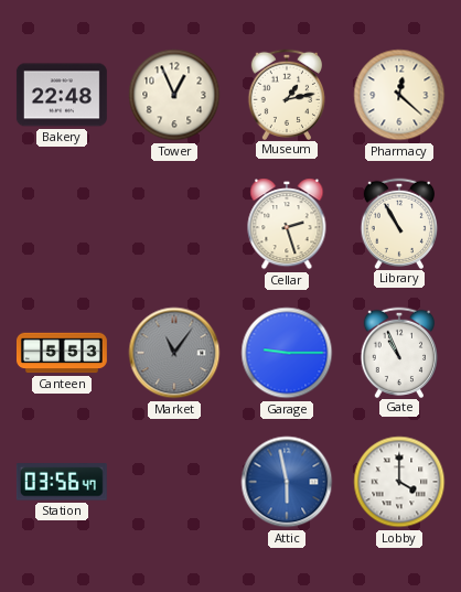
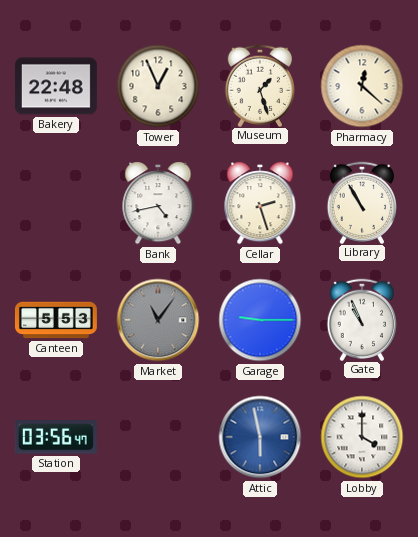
Museum: 1:13 -> 1:27 (259, 85)
Bank: none -> 4:43 (158, 203)
